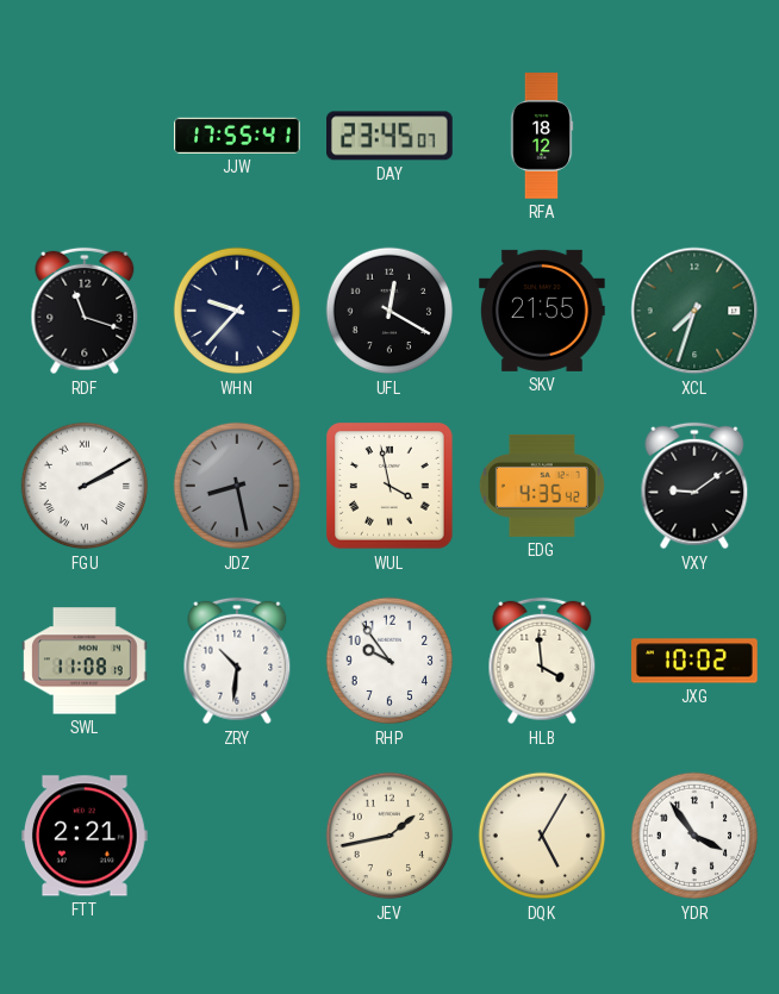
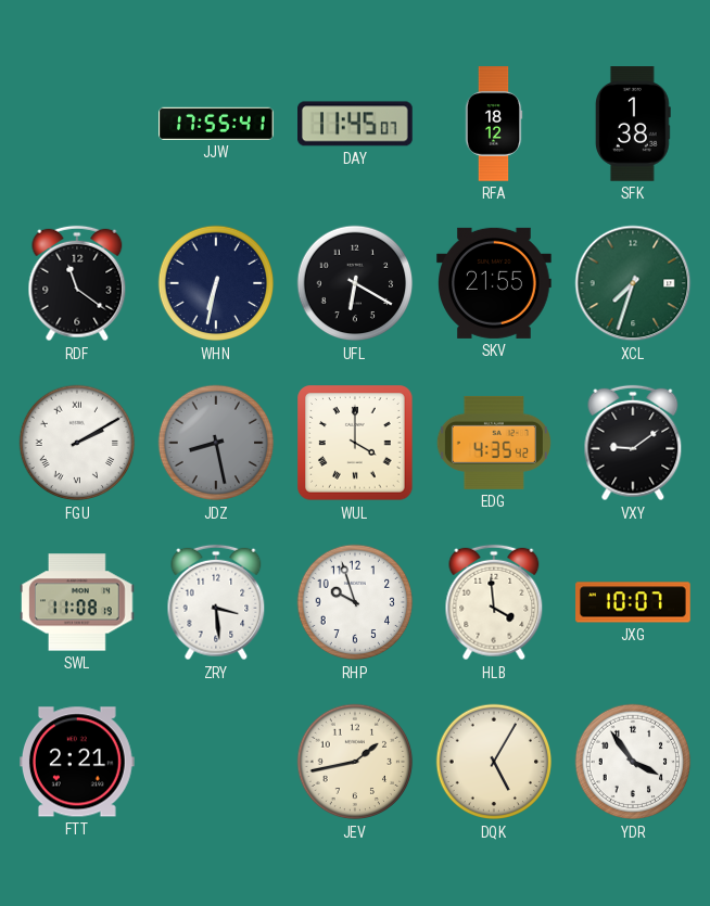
DAY: 23:45 -> 11:45 (356, 124)
SFK: none -> 1:38 (633, 124)
RDF: 11:18 -> 11:21 (77, 283)
WHN: 9:37 -> 6:32 (216, 283)
UFL: 12:20 -> 6:20 (355, 283)
WUL: 3:58 -> 4:00 (355, 443)
ZRY: 10:31 -> 3:29 (216, 602)
RHP: 9:54 -> 9:57 (355, 602)
JXG: 10:02 -> 10:07 (633, 602)
